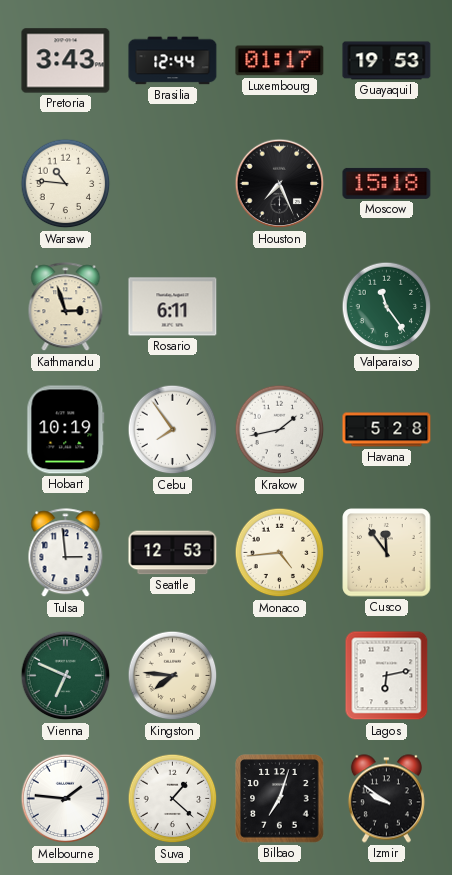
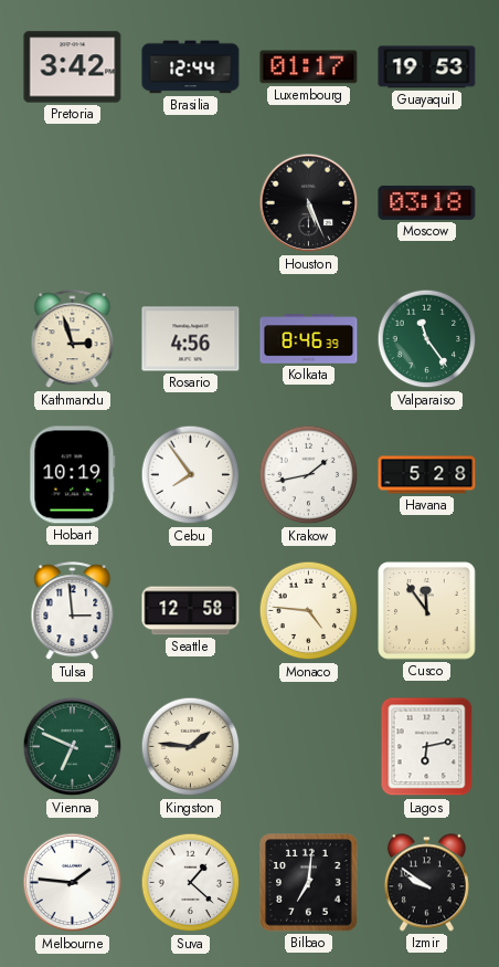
Pretoria: 3:43 -> 3:42 (73, 67)
Warsaw: 10:46 -> none (66, 184)
Houston: 7:26 -> 5:26 (309, 203)
Moscow: 15:18 -> 03:18 (427, 202)
Rosario: 6:11 -> 4:56 (191, 339)
Kolkata: none -> 8:46 (309, 339)
Seattle: 12:53 -> 12:58 (191, 611)
Monaco: 4:44 -> 4:46 (309, 611)
Kingston: 7:46 -> 1:46 (191, 747)
Bilbao: 7:03 -> 7:01 (309, 883)
